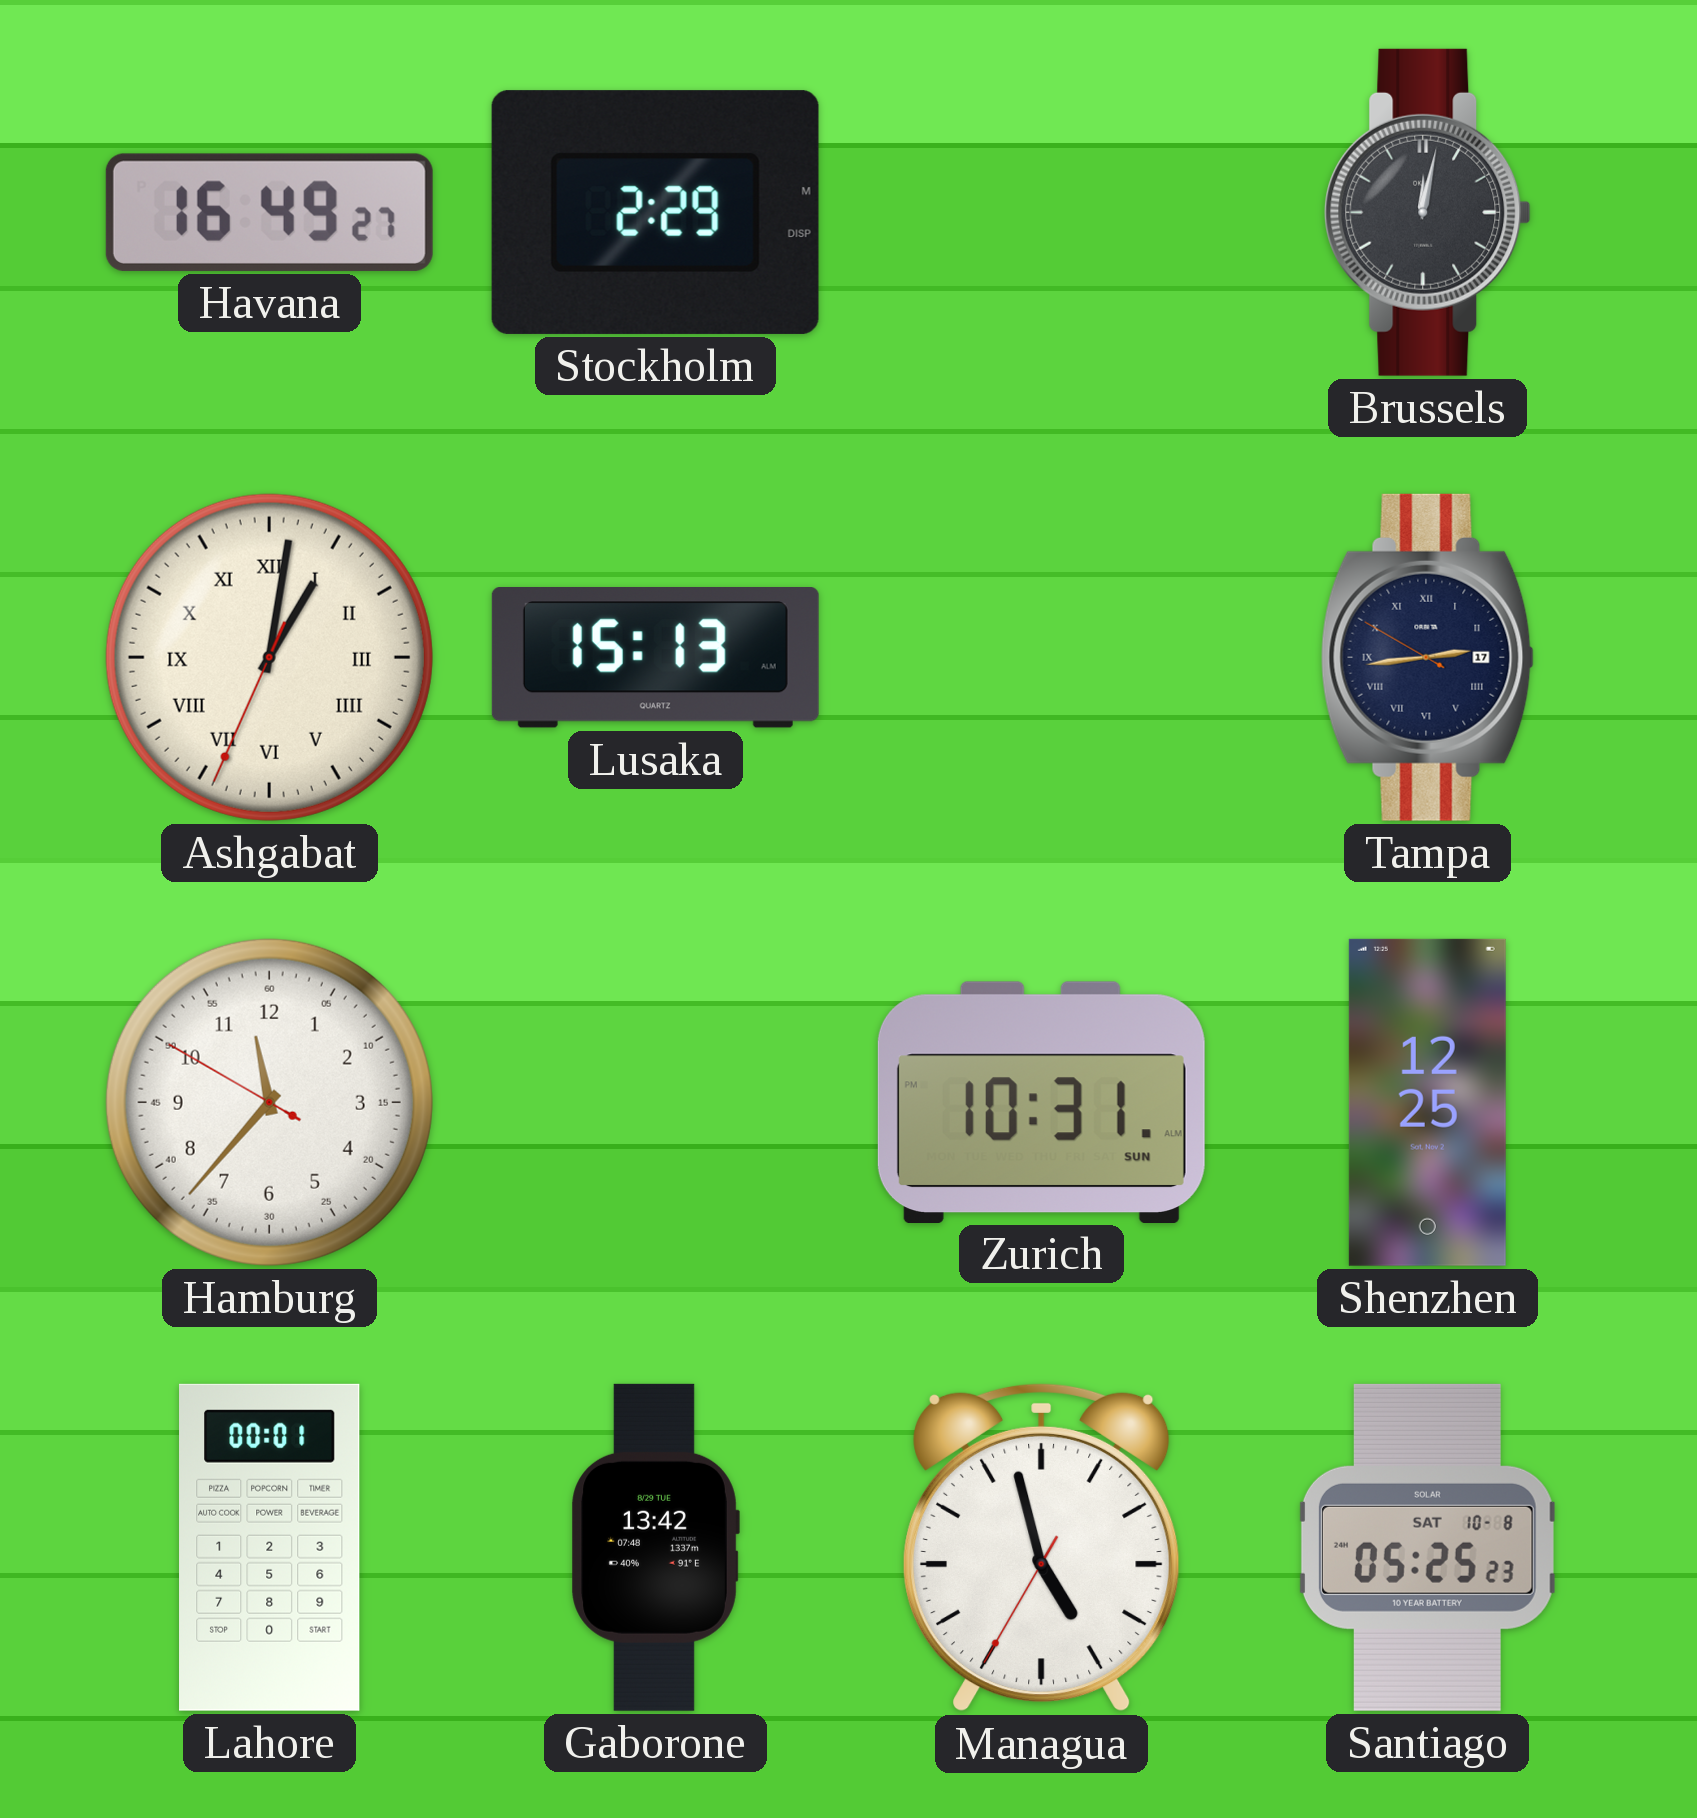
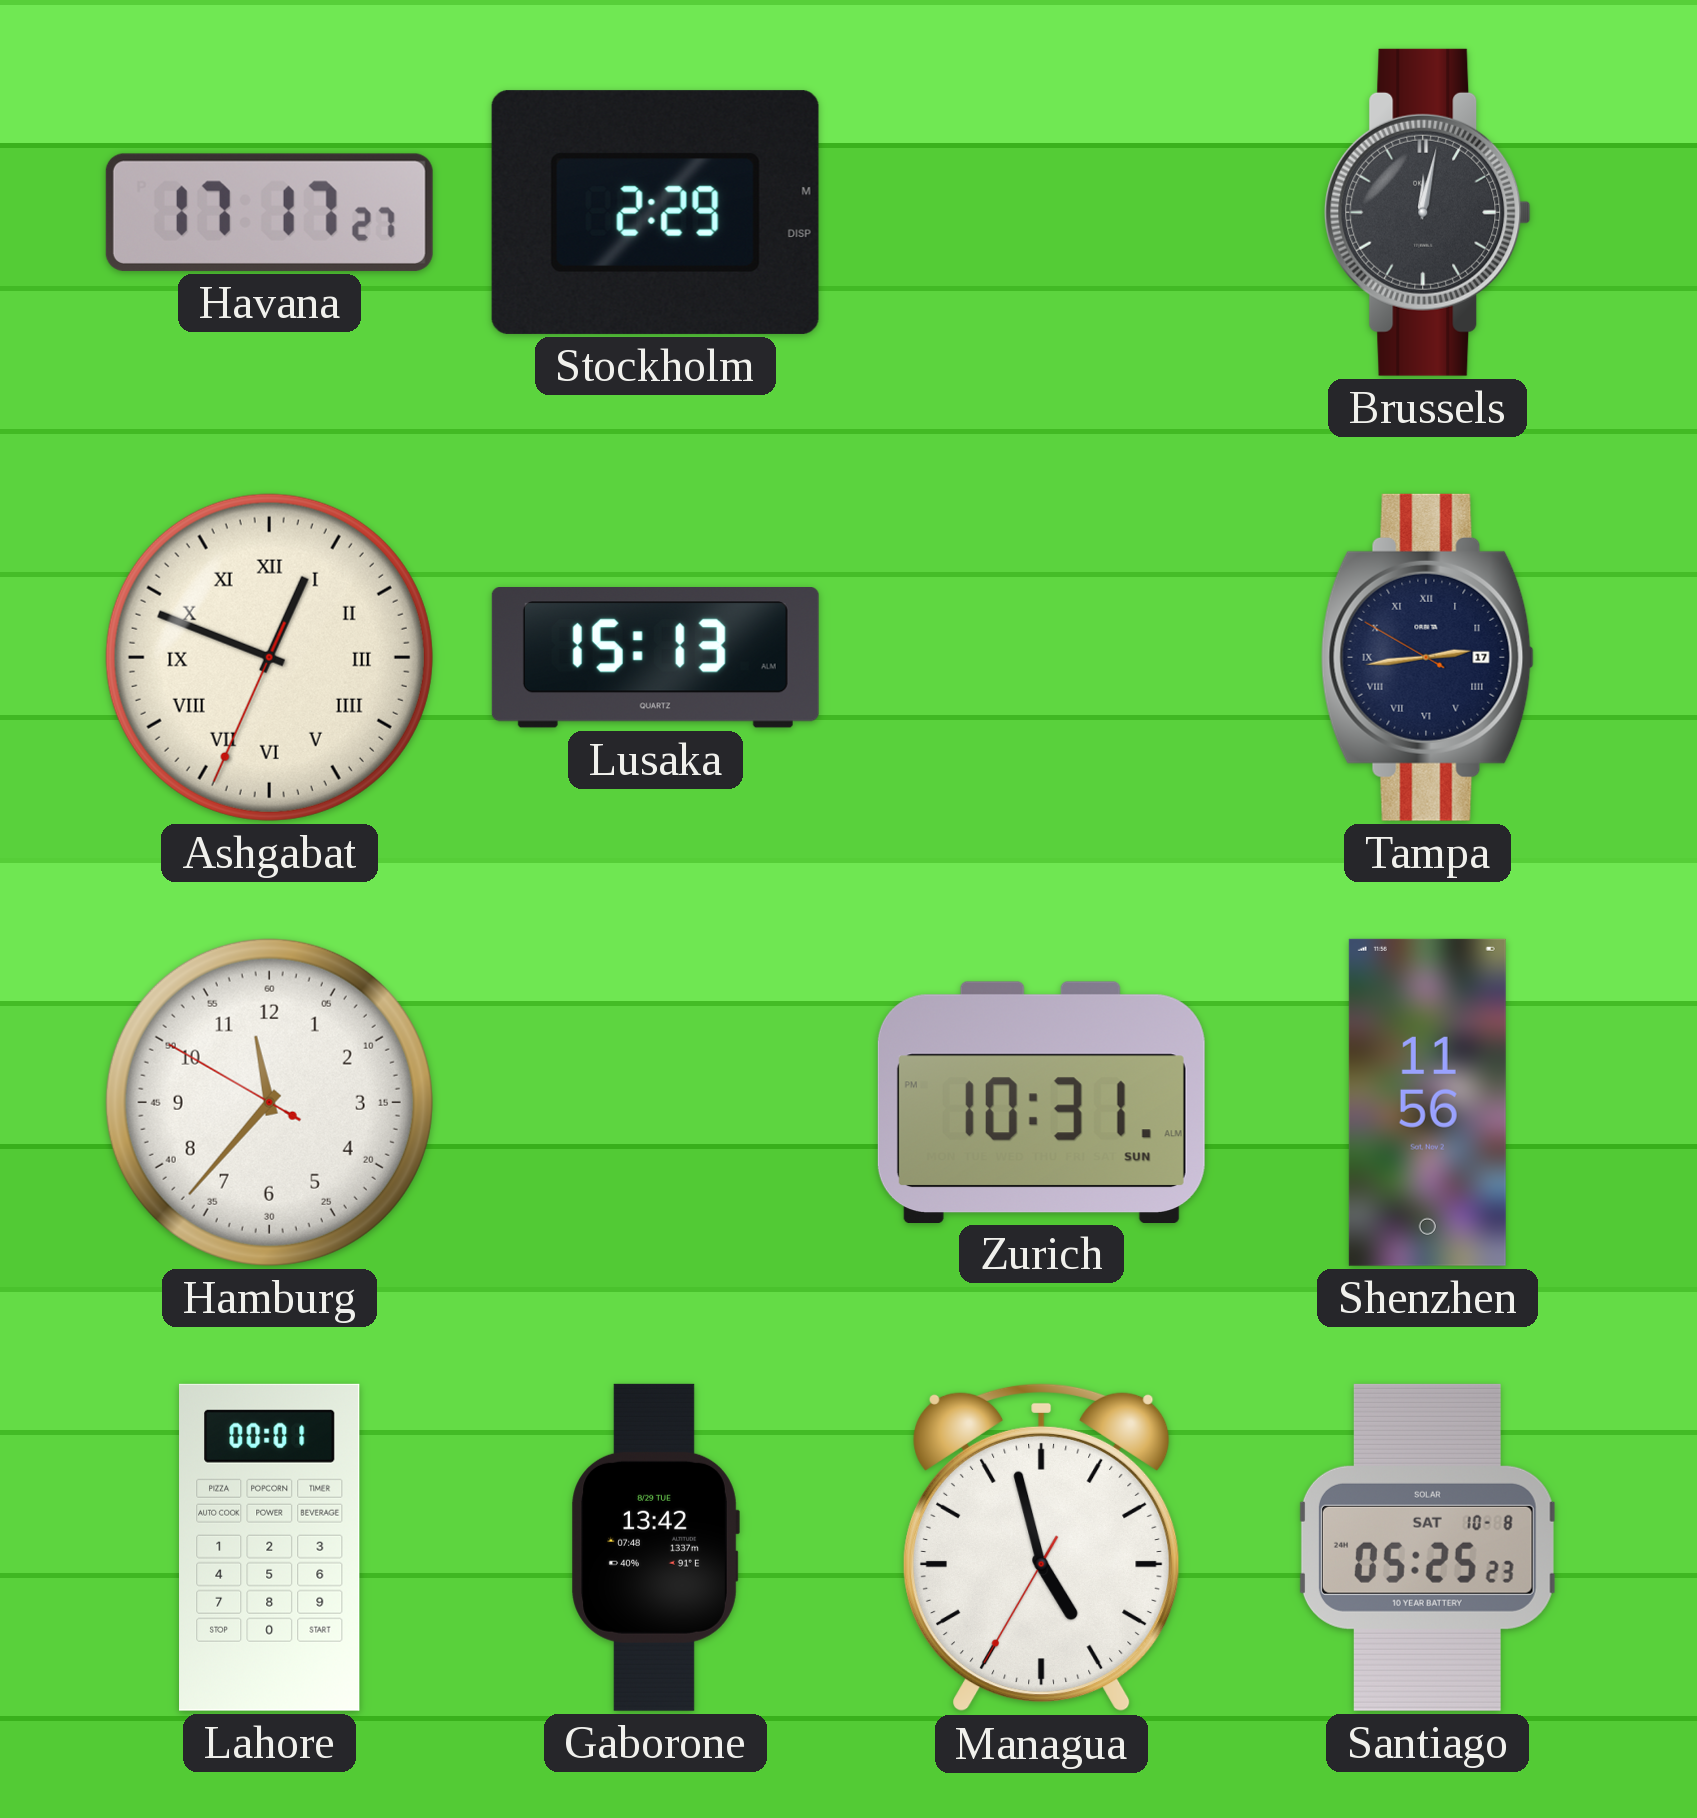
Havana: 16:49 -> 17:17 (269, 212)
Ashgabat: 1:01 -> 12:48 (269, 657)
Shenzhen: 12:25 -> 11:56 (1427, 1102)
